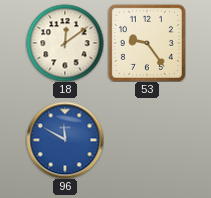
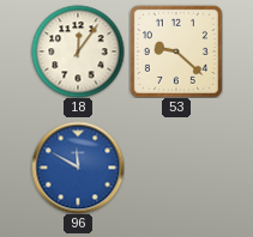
18: 12:09 -> 12:06 (78, 51)
53: 9:24 -> 9:22 (176, 51)
